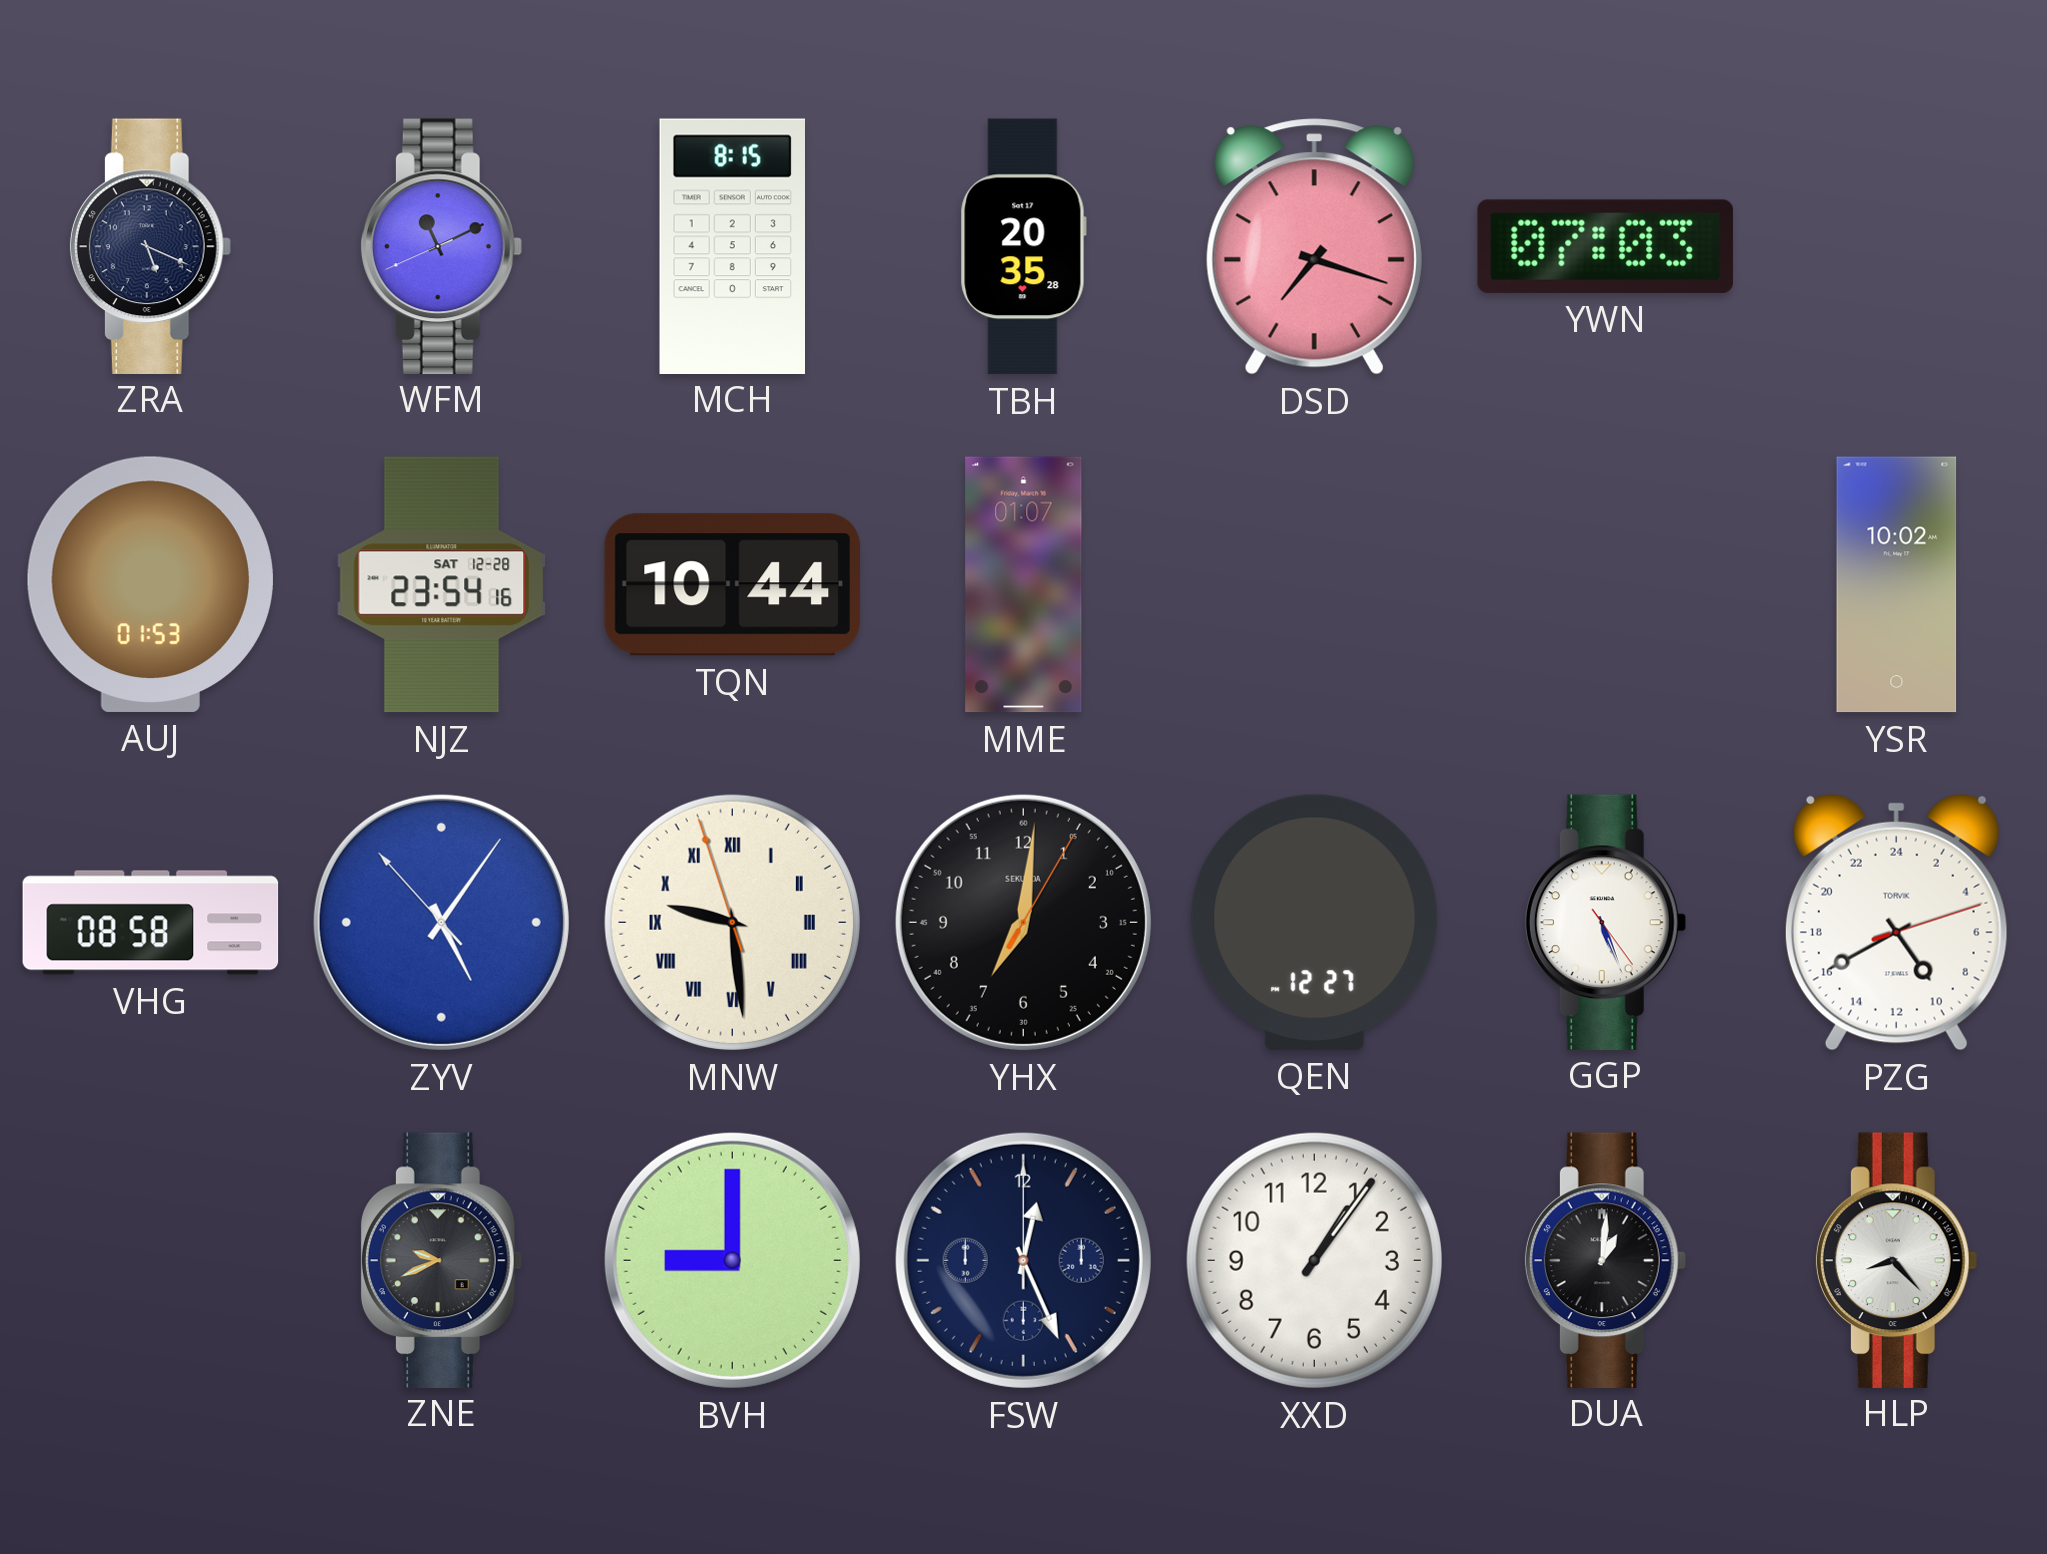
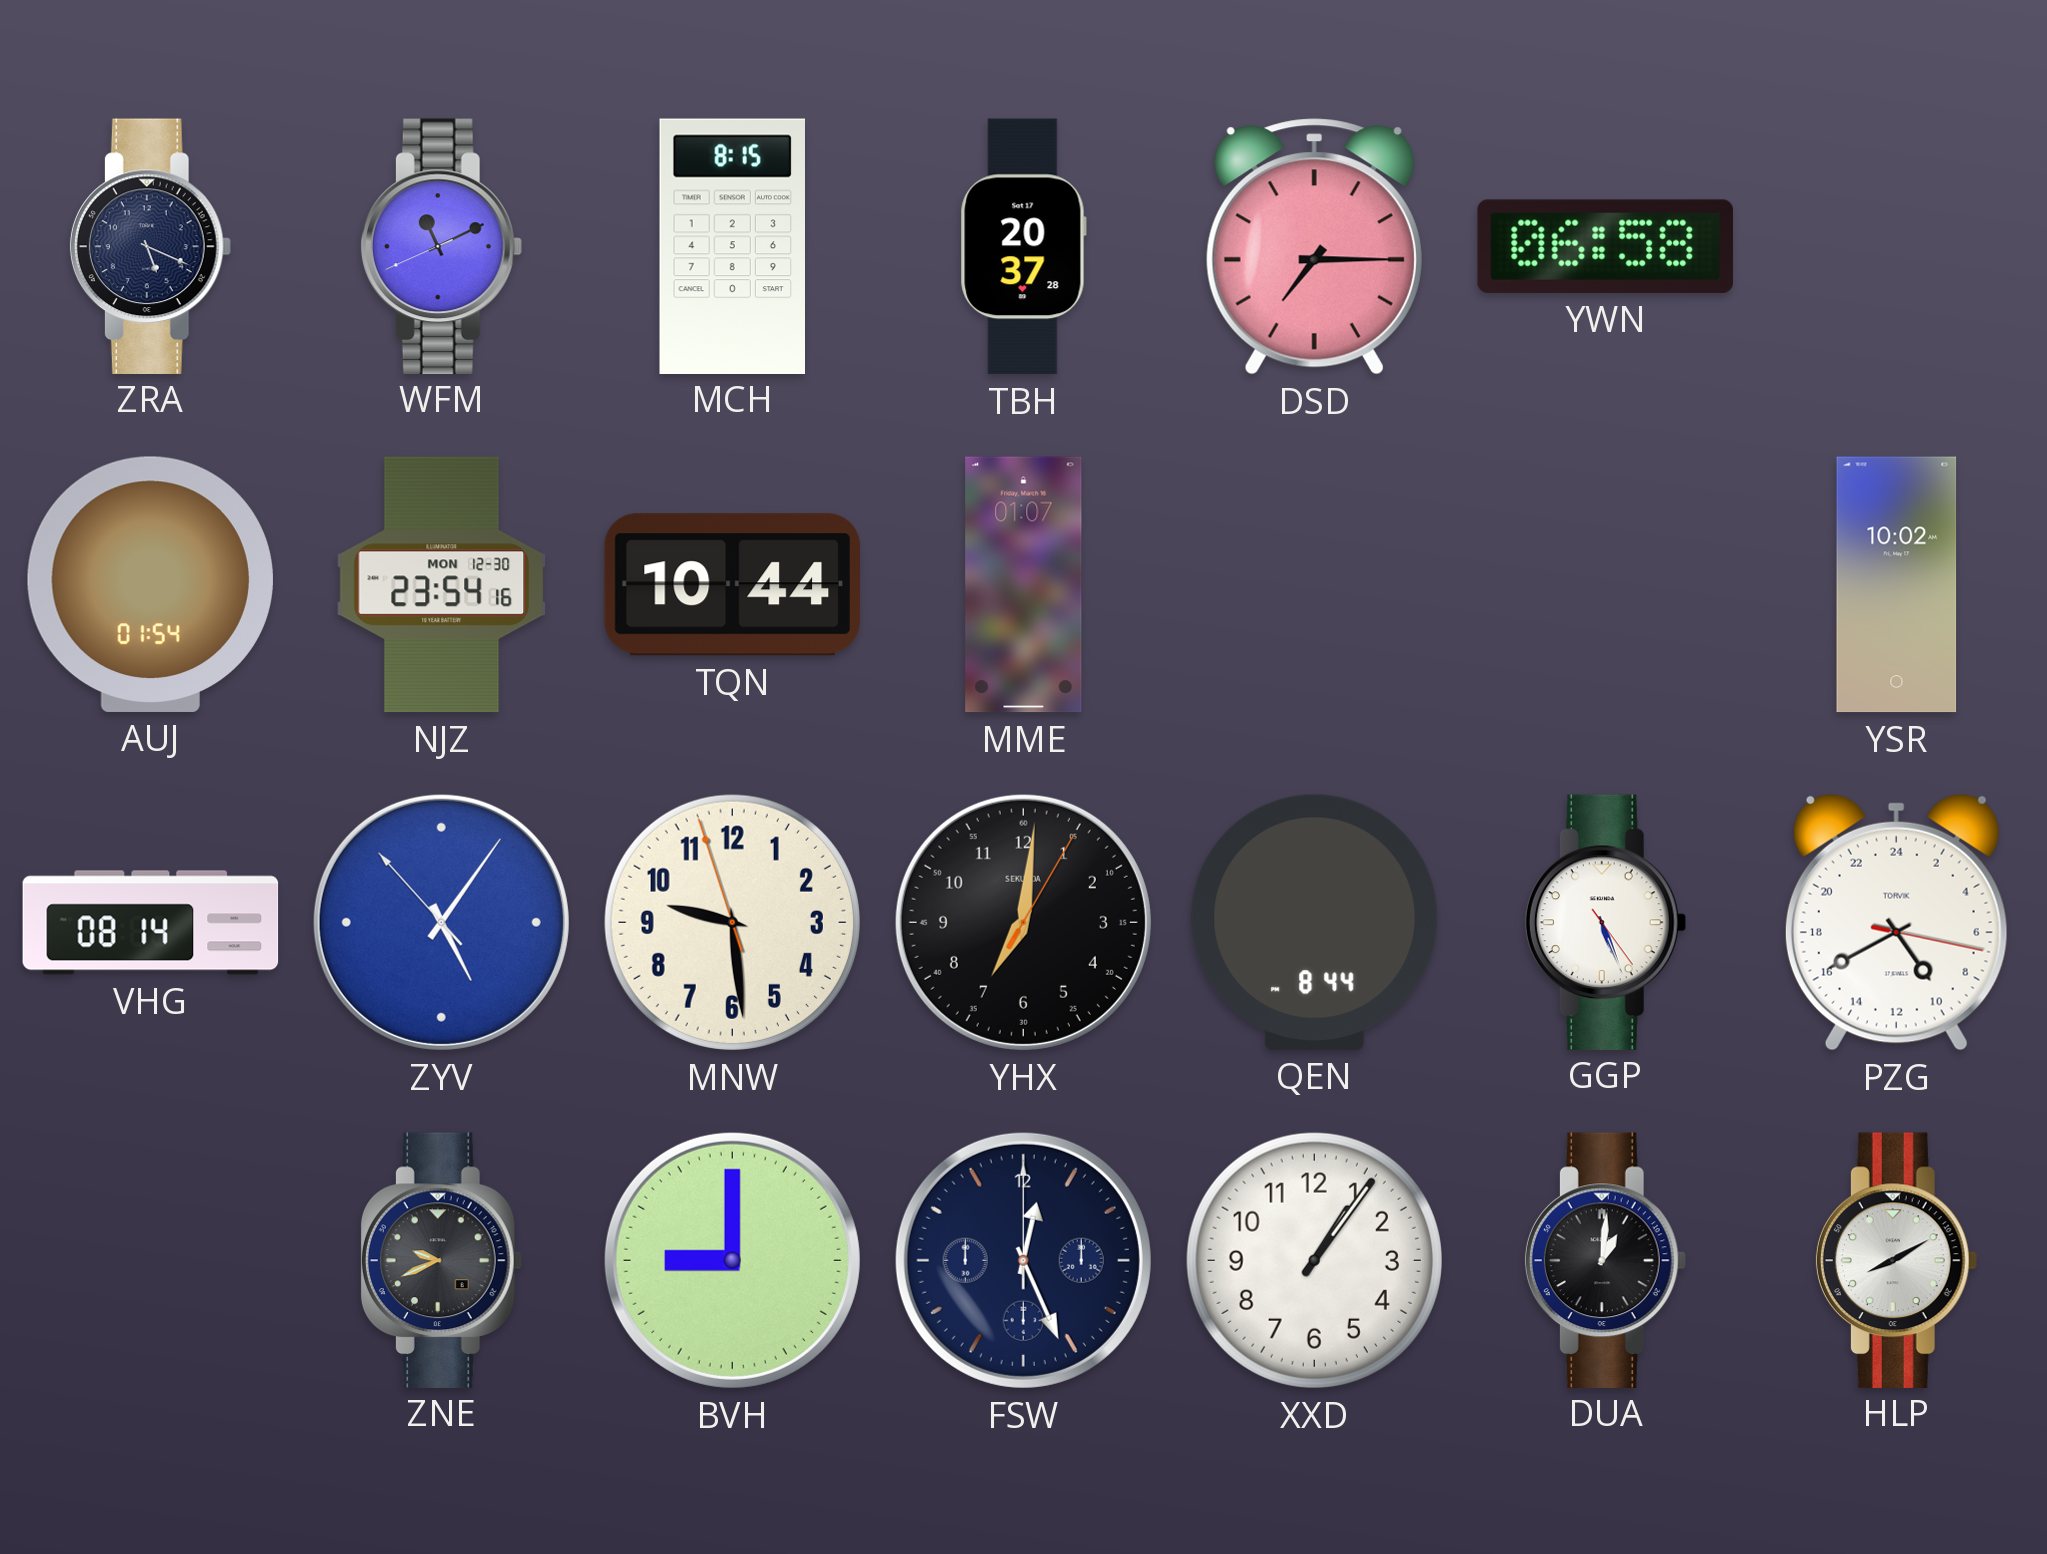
TBH: 20:35 -> 20:37 (1023, 247)
DSD: 7:18 -> 7:15 (1314, 247)
YWN: 07:03 -> 06:58 (1605, 246)
AUJ: 01:53 -> 01:54 (150, 584)
NJZ date: SAT 12-28 -> MON 12-30 (442, 585)
VHG: 08:58 -> 08:14 (151, 923)
MNW numerals: Roman -> Arabic (732, 922)
QEN: 12:27 -> 8:44 (1315, 922)
PZG: 9:40:12 -> 9:40:17 (1896, 922)
HLP: 8:23 -> 8:10 (1896, 1260)
